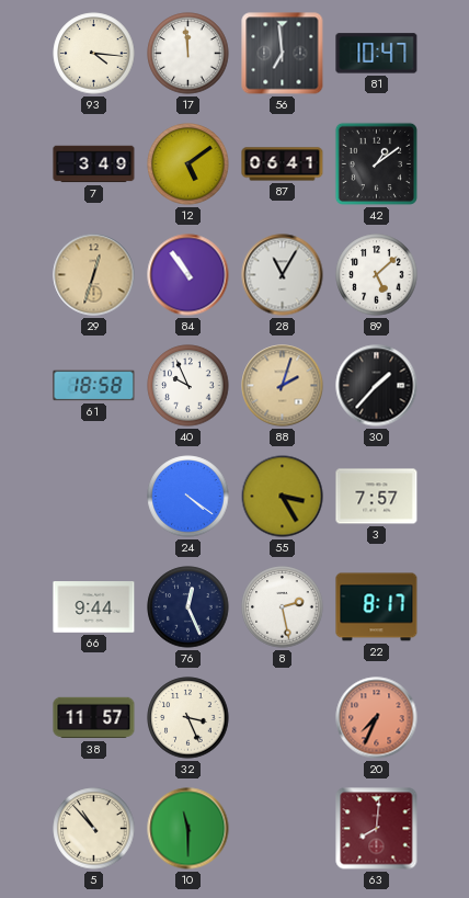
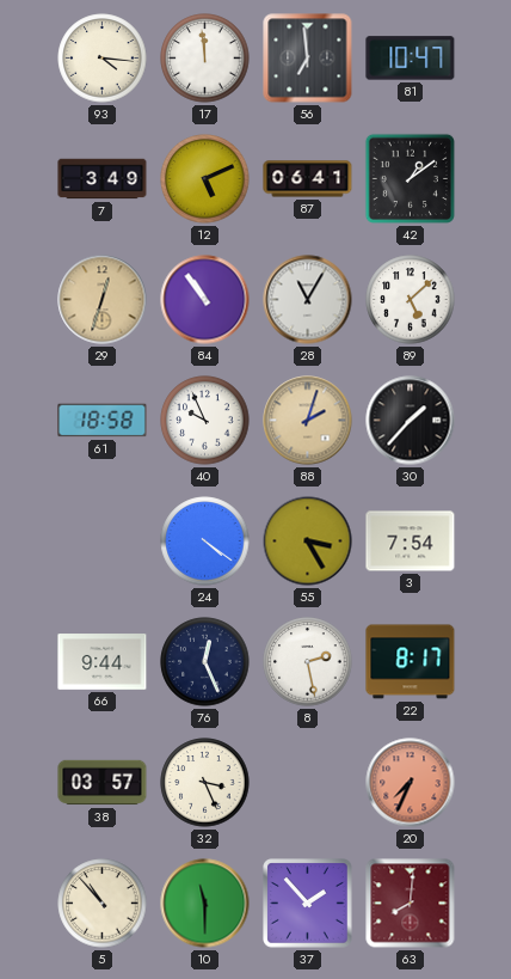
12: 5:09 -> 5:11 (205, 179)
3: 7:57 -> 7:54 (411, 541)
38: 11:57 -> 03:57 (103, 783)
37: none -> 1:53 (308, 904)
